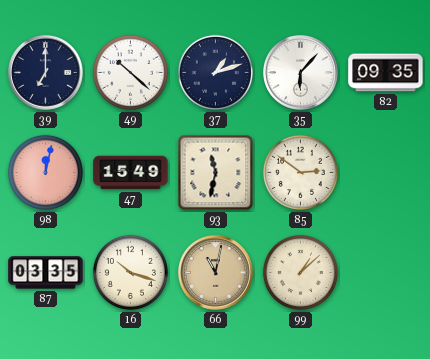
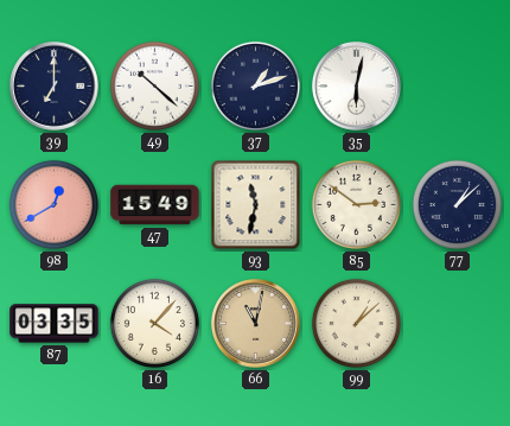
35: 6:07 -> 6:02 (357, 87)
82: 09:35 -> none (386, 73)
98: 12:02 -> 12:40 (53, 204)
77: none -> 1:08 (457, 204)
16: 10:18 -> 4:07 (154, 323)
